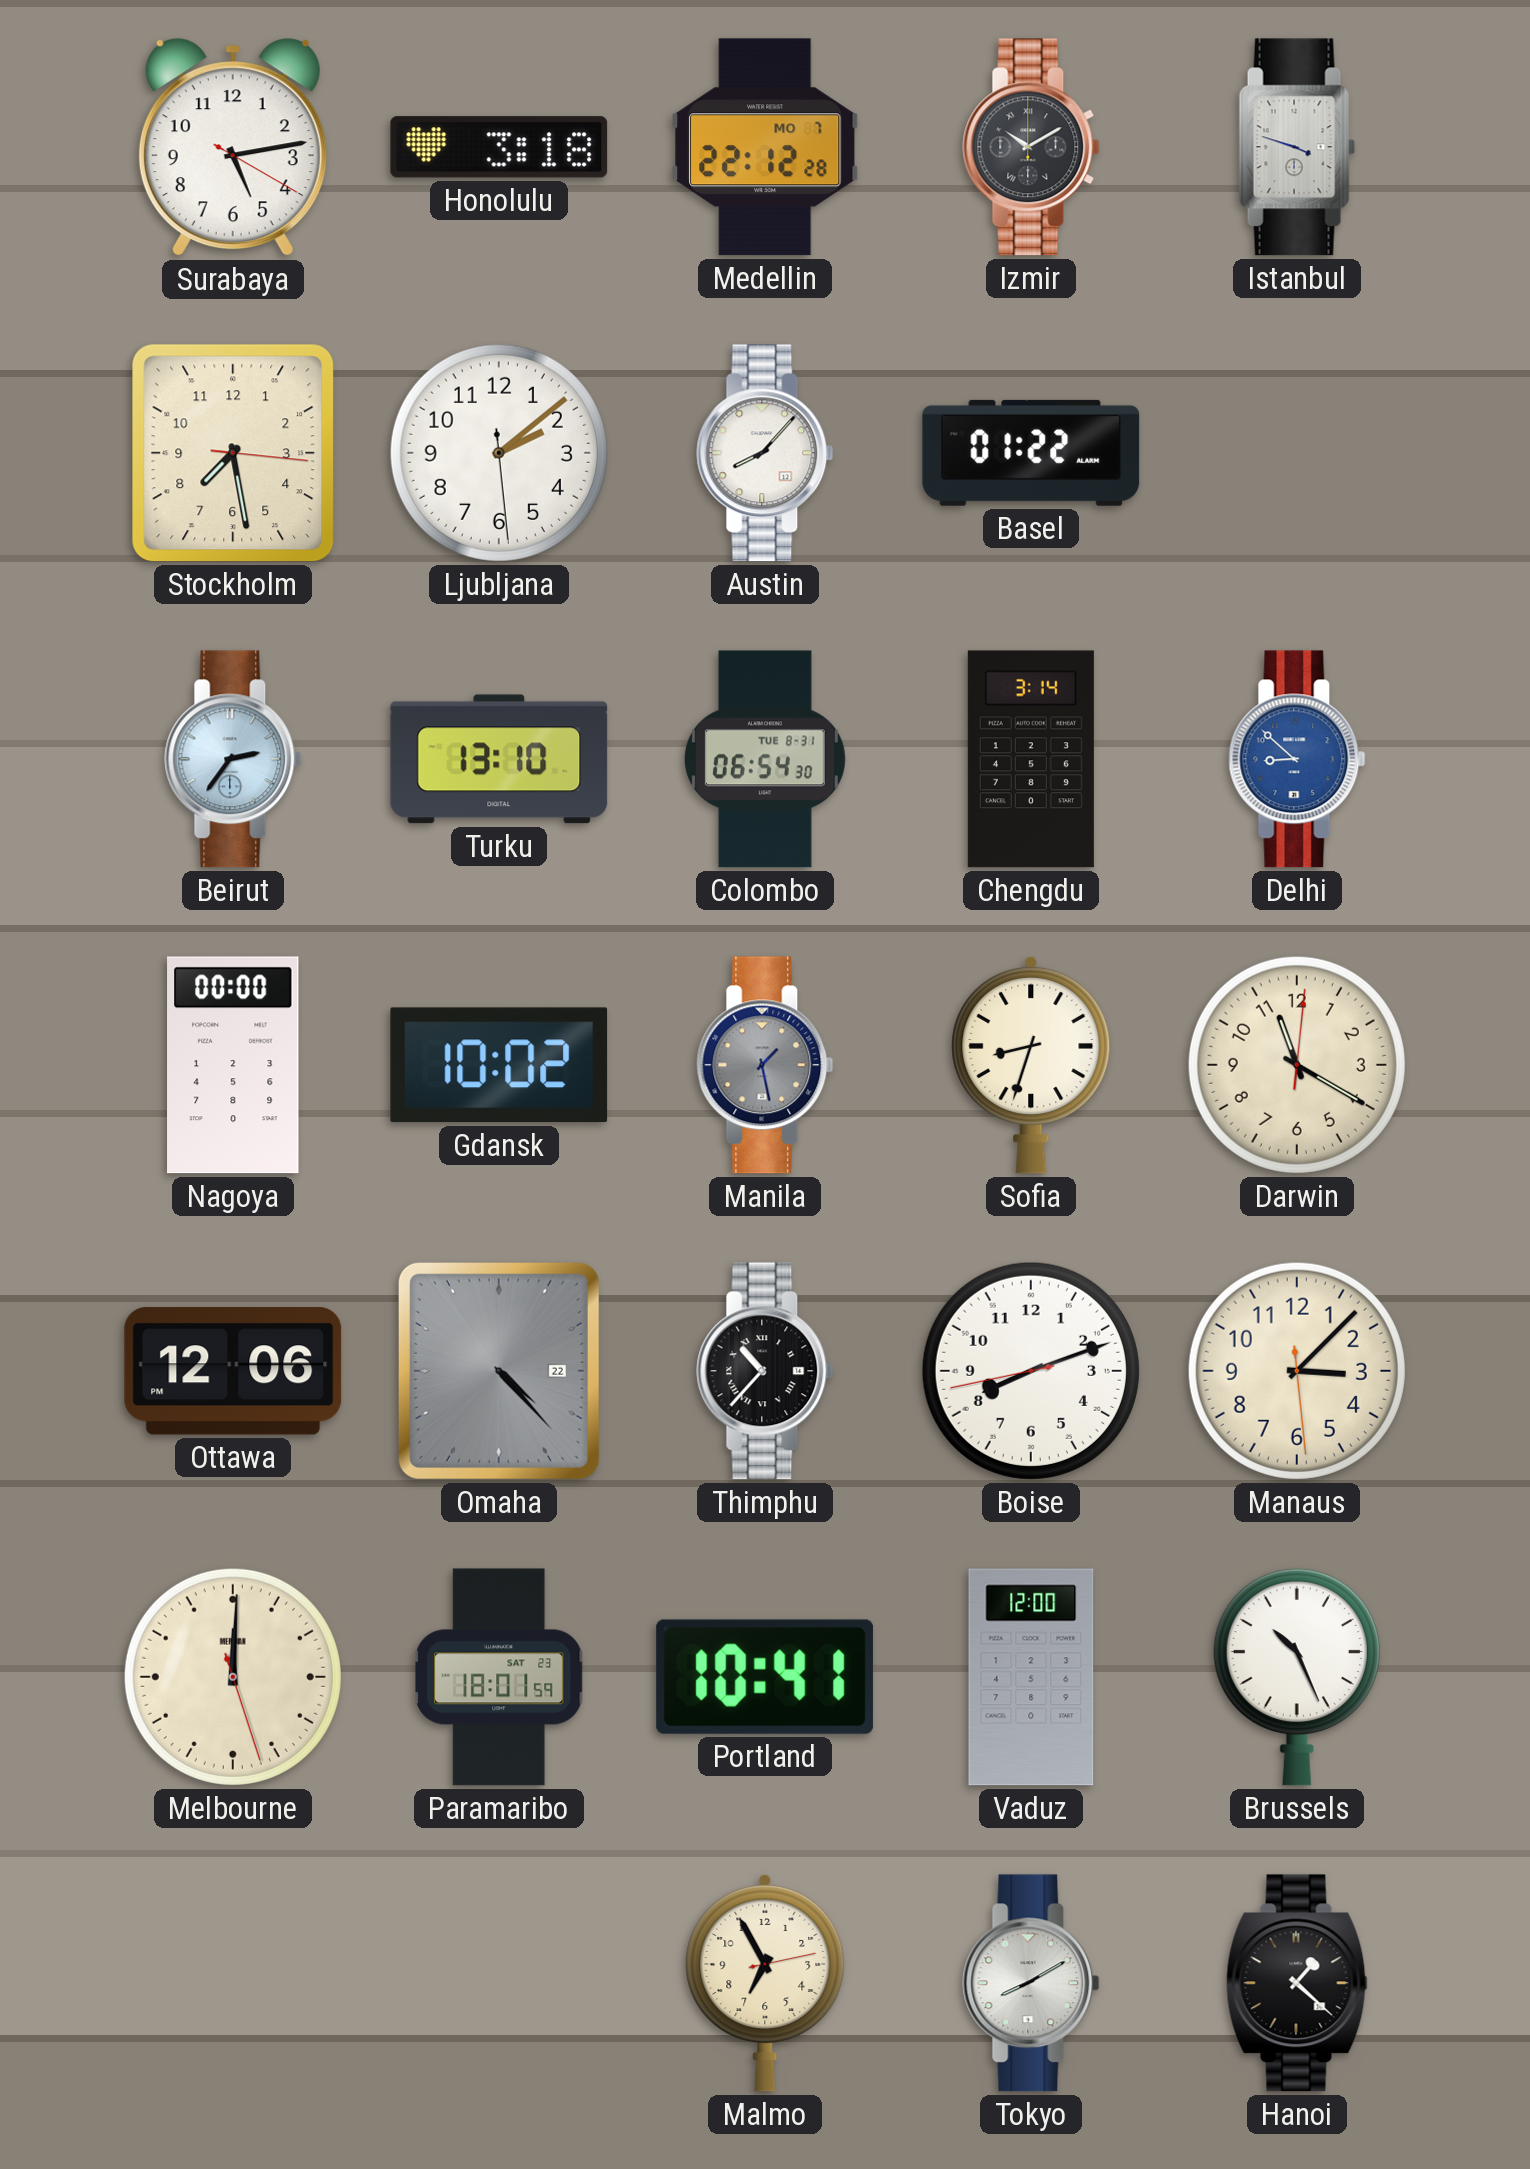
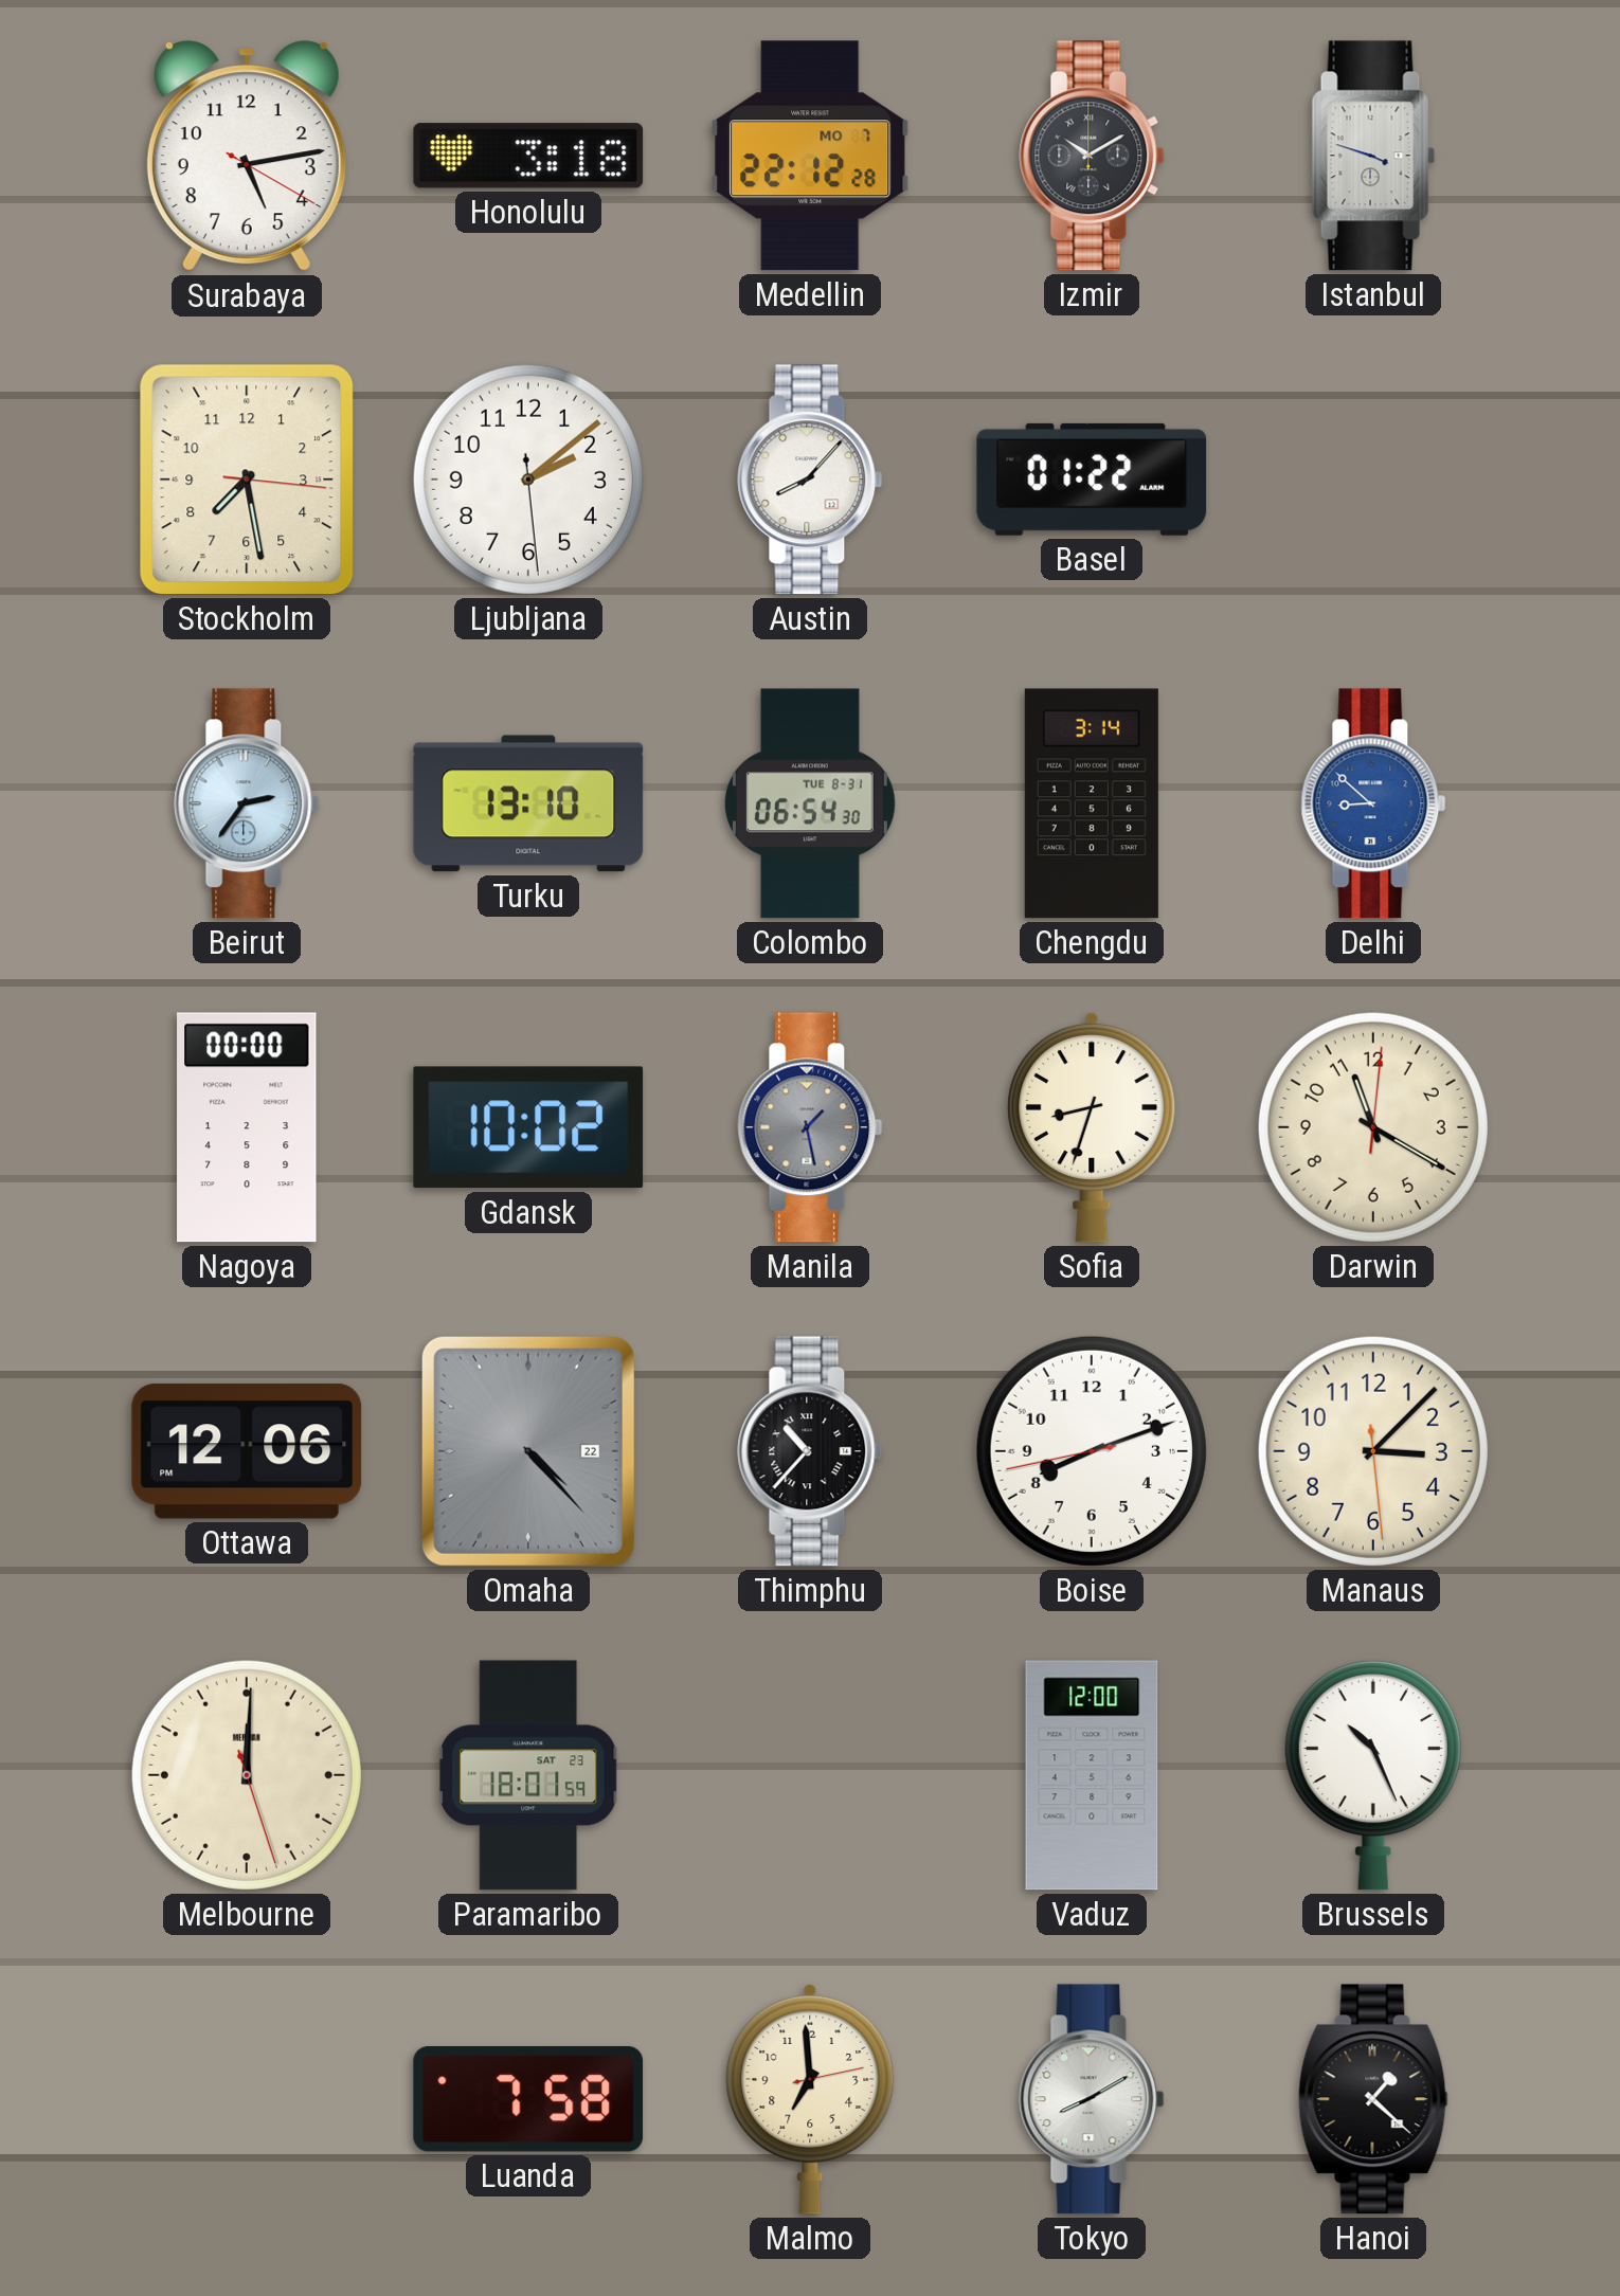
Portland: 10:41 -> none (765, 1677)
Luanda: none -> 7:58 (528, 2100)
Malmo: 6:55 -> 6:59 (810, 2099)
